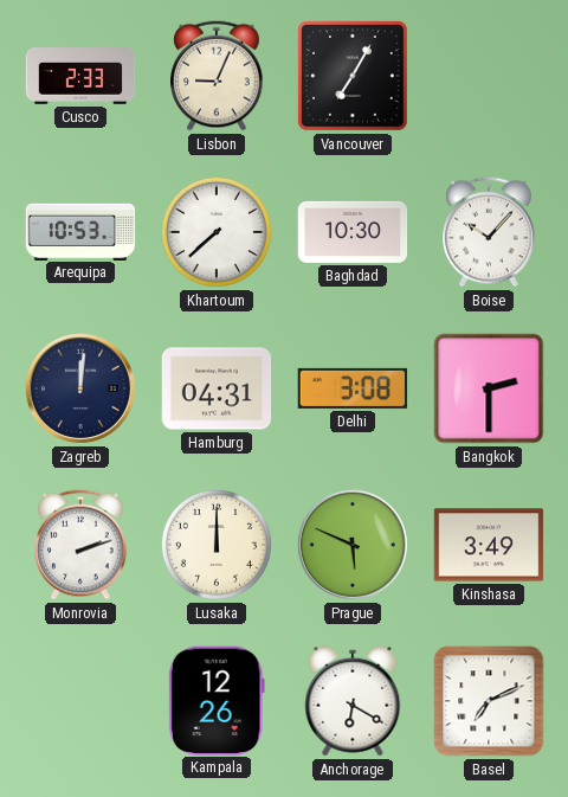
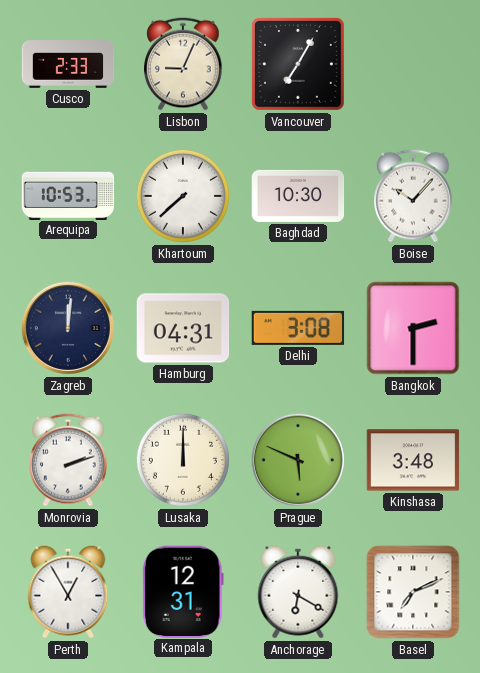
Kinshasa: 3:49 -> 3:48 (413, 460)
Perth: none -> 12:55 (68, 592)
Kampala: 12:26 -> 12:31 (183, 591)
